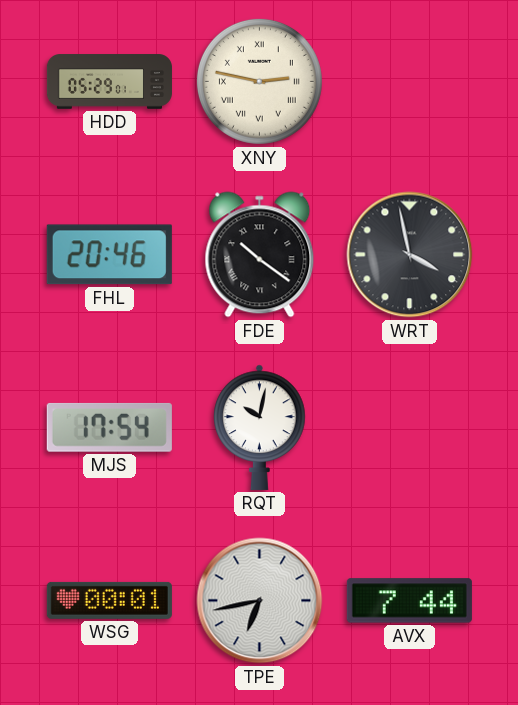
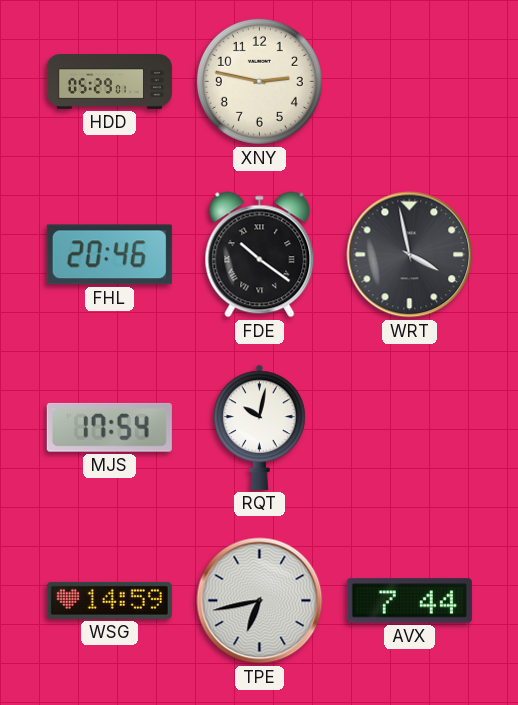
XNY numerals: Roman -> Arabic (259, 81)
WSG: 00:01 -> 14:59 (109, 600)
